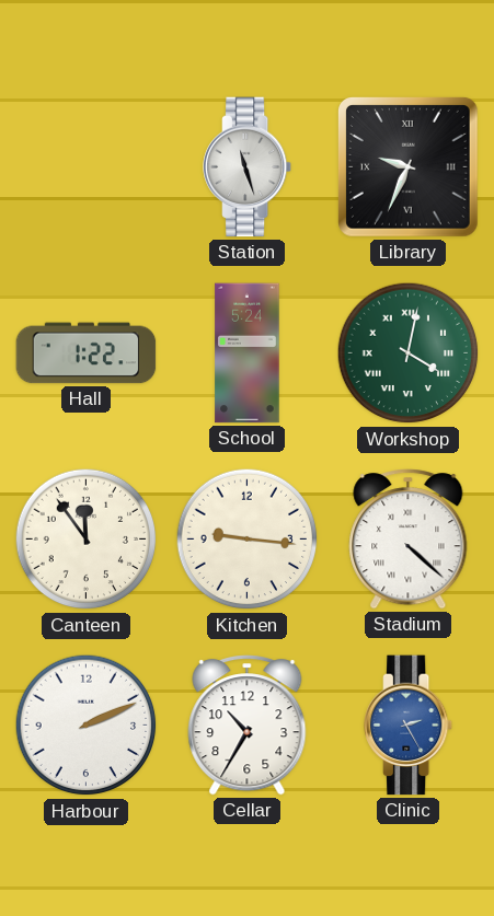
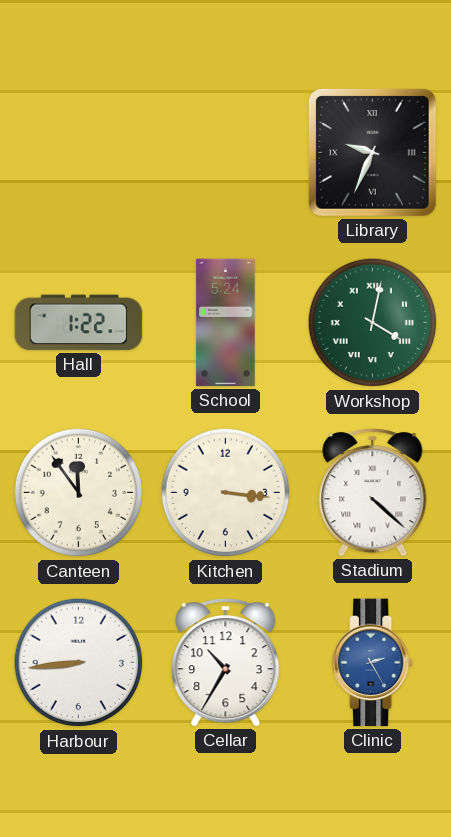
Station: 11:27 -> none (249, 167)
Kitchen: 9:16 -> 3:16 (226, 493)
Harbour: 2:11 -> 8:44 (79, 663)
